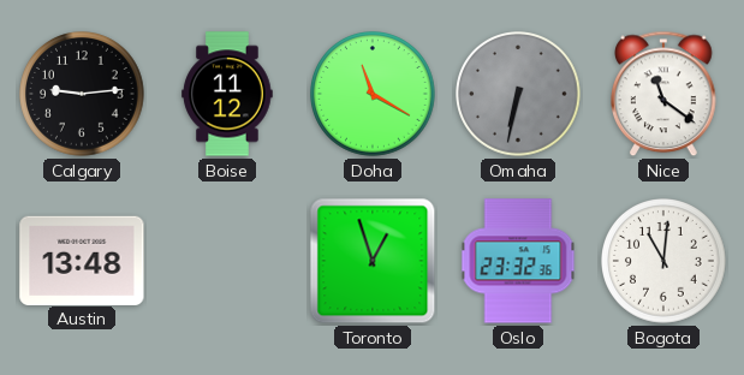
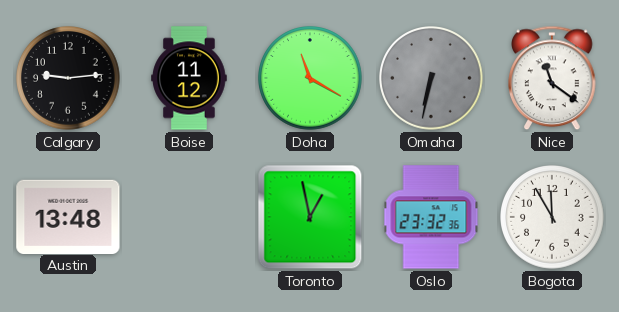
Toronto: 12:57 -> 12:58 (310, 217)
Bogota: 11:01 -> 11:55 (552, 217)
